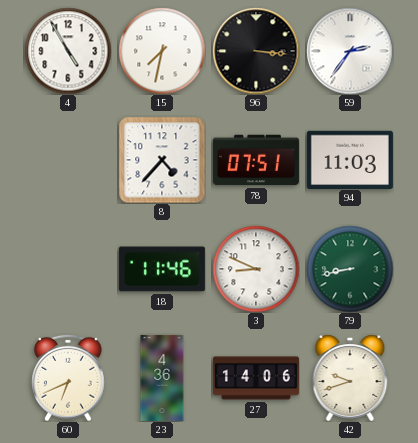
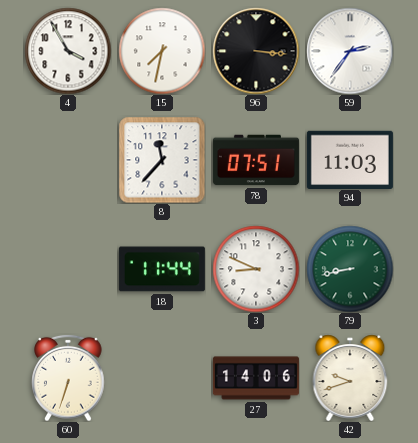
4: 4:55 -> 3:55 (68, 51)
8: 4:37 -> 11:37 (162, 160)
18: 11:46 -> 11:44 (162, 269)
60: 6:41 -> 6:33 (68, 378)
23: 4:36 -> none (162, 378)
